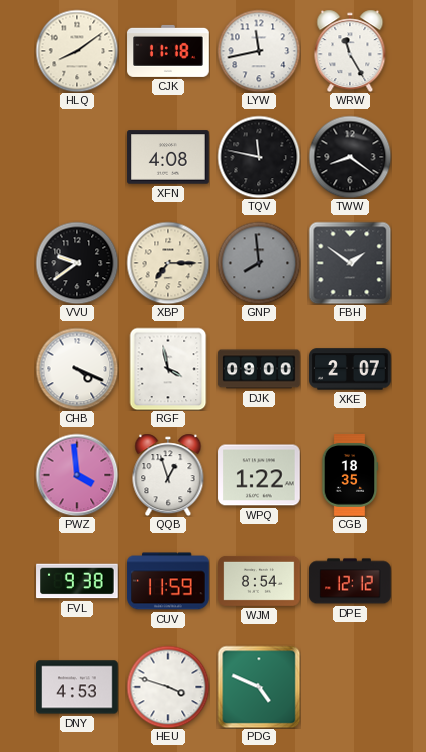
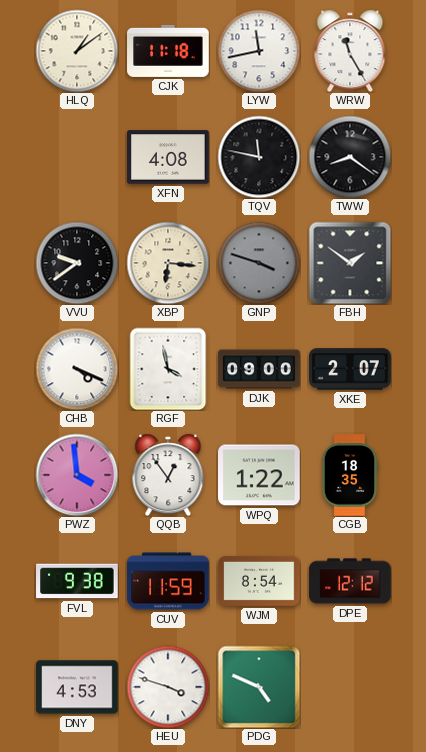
HLQ: 8:09 -> 1:09 (77, 51)
XBP: 7:15 -> 6:16 (168, 263)
GNP: 7:59 -> 3:48 (259, 263)
QQB: 12:57 -> 12:54 (168, 475)
